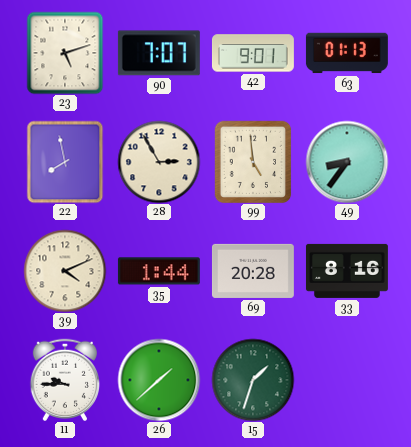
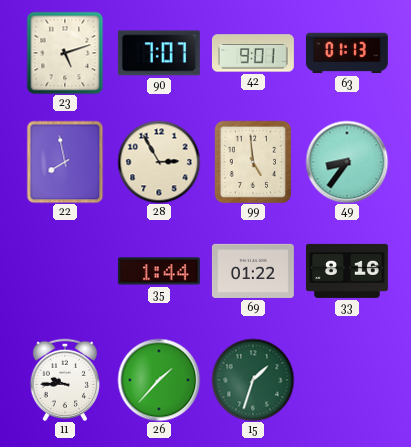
39: 4:11 -> none (65, 271)
69: 20:28 -> 01:22 (253, 271)
26: 1:38 -> 1:37 (159, 380)
